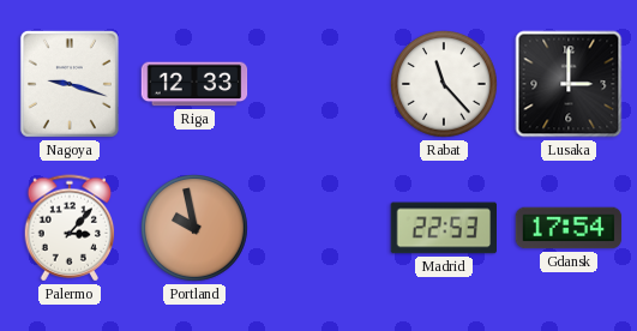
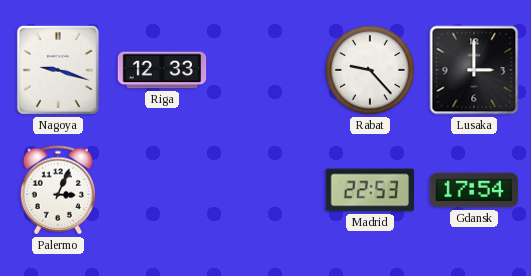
Rabat: 11:23 -> 9:23 (371, 71)
Palermo: 3:07 -> 3:04 (58, 190)
Portland: 9:58 -> none (196, 229)
